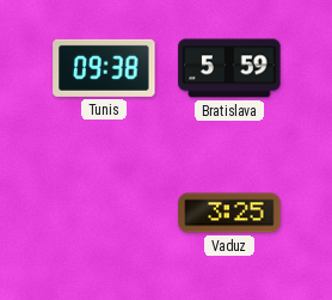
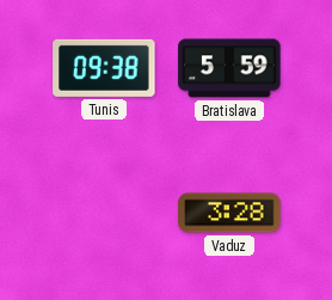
Vaduz: 3:25 -> 3:28 (229, 213)
